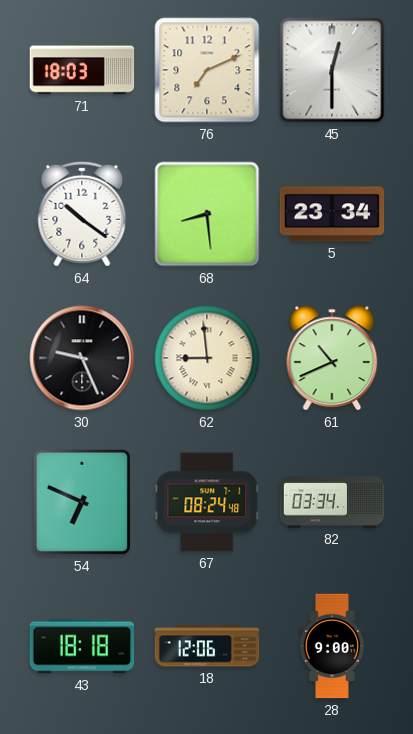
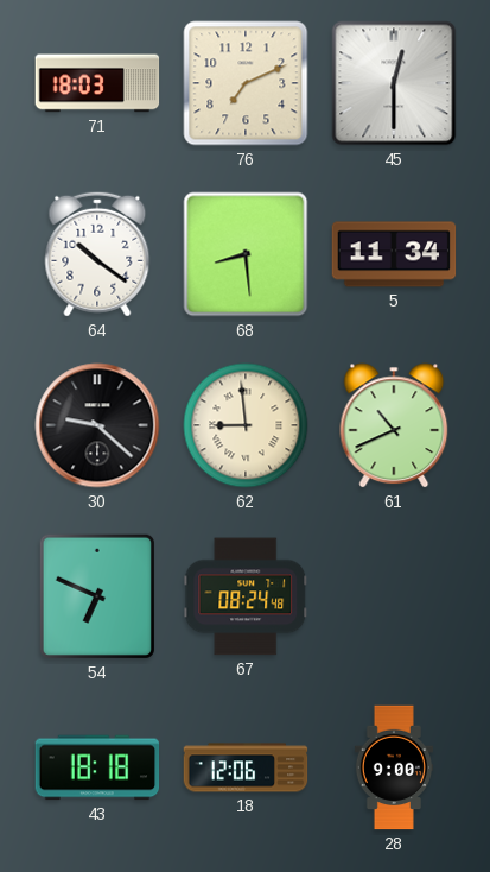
5: 23:34 -> 11:34 (394, 254)
30: 9:26 -> 9:22 (97, 425)
82: 03:34 -> none (332, 502)
